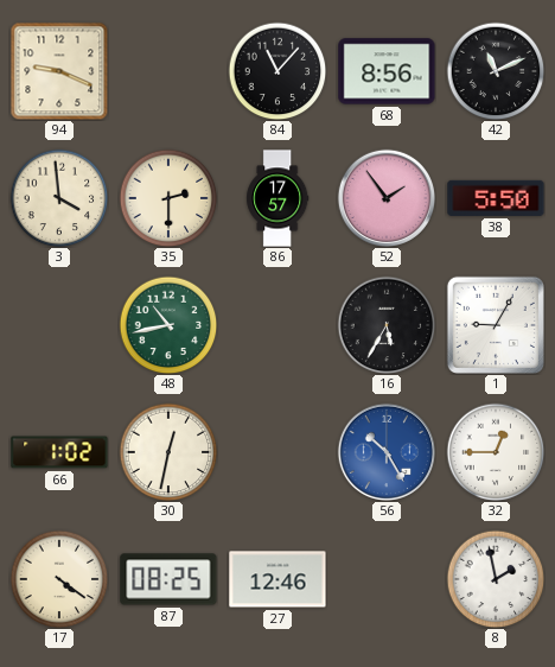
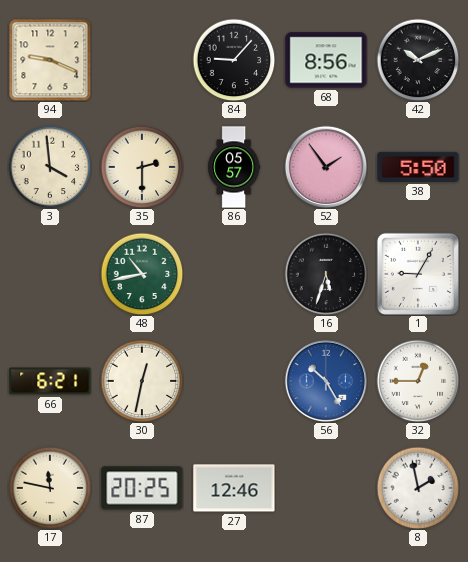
84: 11:07 -> 9:07 (234, 60)
42: 11:11 -> 10:11 (418, 60)
86: 17:57 -> 05:57 (234, 167)
16: 5:35 -> 5:33 (326, 274)
66: 1:02 -> 6:21 (50, 381)
17: 4:21 -> 11:47 (50, 488)
87: 08:25 -> 20:25 (142, 488)
